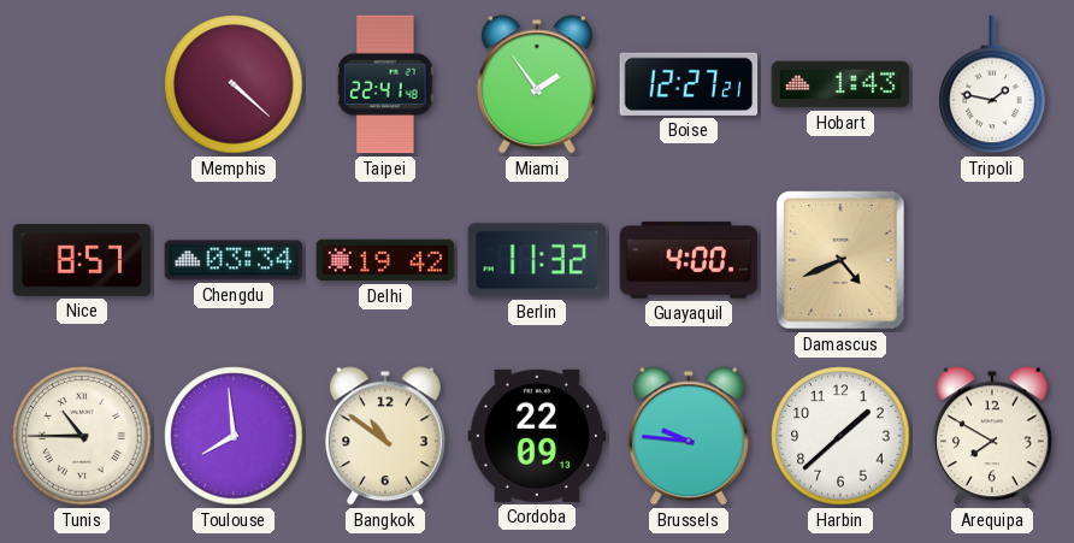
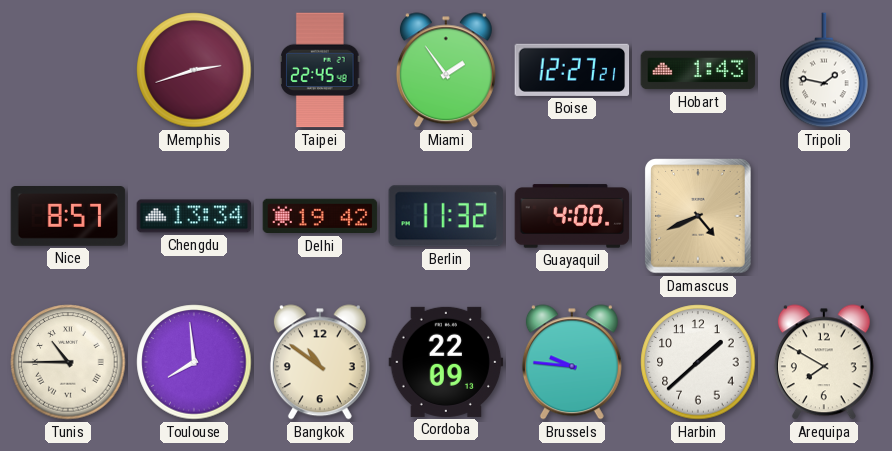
Memphis: 4:22 -> 2:42 (194, 70)
Taipei: 22:41 -> 22:45 (321, 70)
Chengdu: 03:34 -> 13:34 (194, 216)
